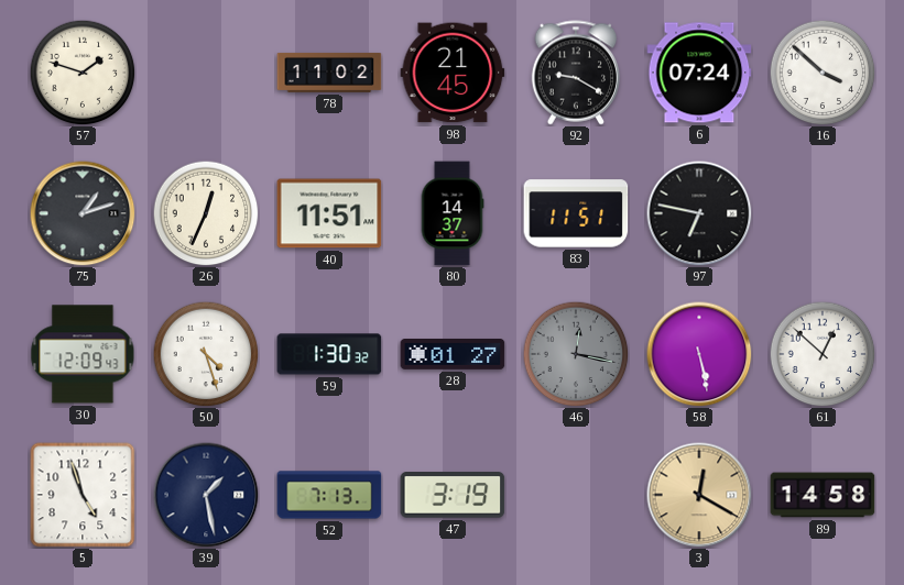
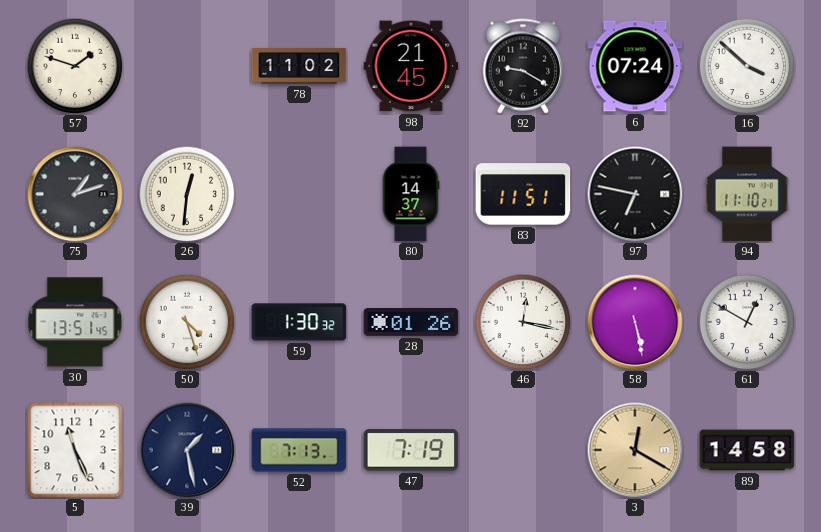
26: 12:34 -> 12:31 (187, 194)
40: 11:51 -> none (329, 213)
94: none -> 11:10 (747, 194)
30: 12:09 -> 13:51 (75, 322)
28: 01:27 -> 01:26 (411, 323)
46 dial: grey -> white (523, 322)
61: 12:52 -> 12:50 (747, 322)
5: 4:57 -> 11:26 (75, 450)
47: 3:19 -> 7:19 (411, 450)
